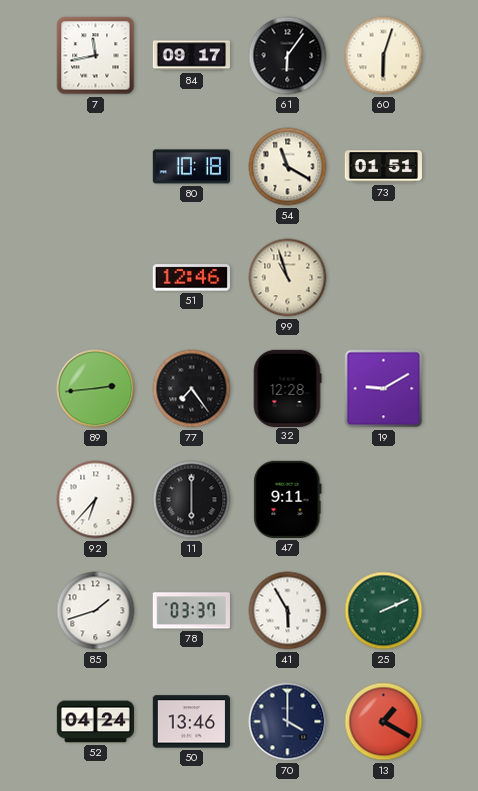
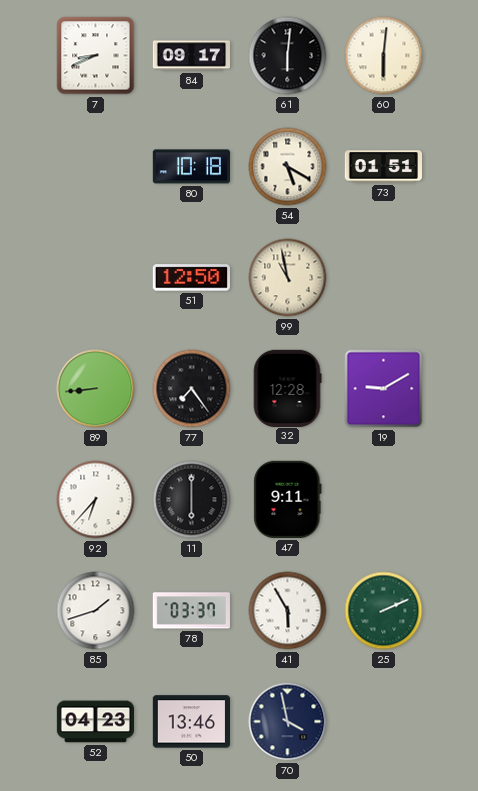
7: 11:43 -> 8:41 (96, 56)
61: 6:06 -> 6:01 (288, 56)
60: 6:03 -> 6:01 (384, 56)
54: 11:20 -> 5:20 (288, 167)
51: 12:46 -> 12:50 (191, 278)
99: 10:57 -> 10:58 (288, 278)
89: 2:44 -> 8:44 (96, 389)
52: 04:24 -> 04:23 (95, 722)
70: 4:00 -> 3:58 (288, 722)
13: 1:20 -> none (384, 722)
